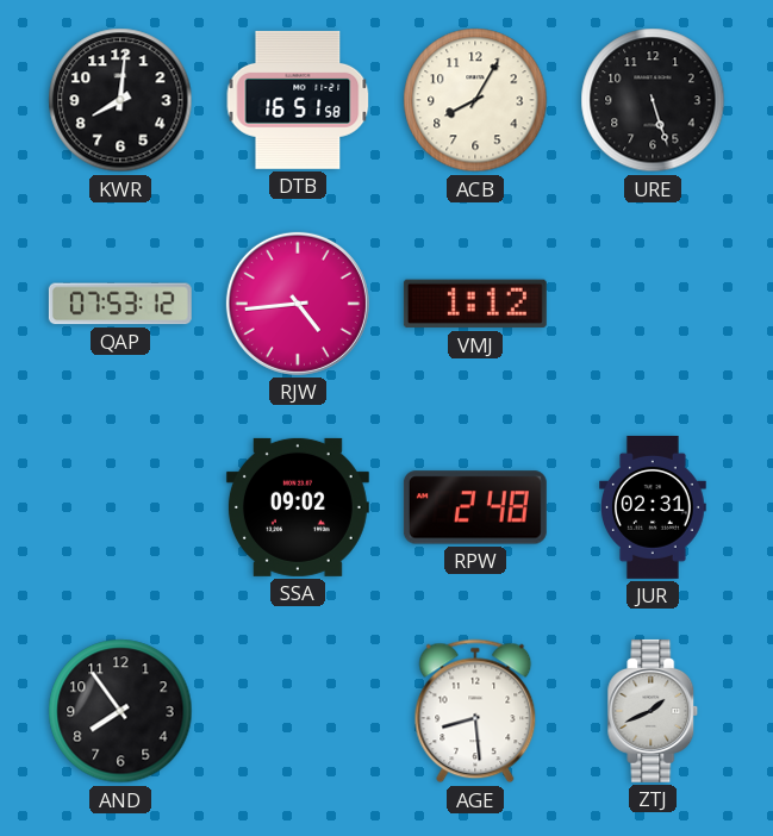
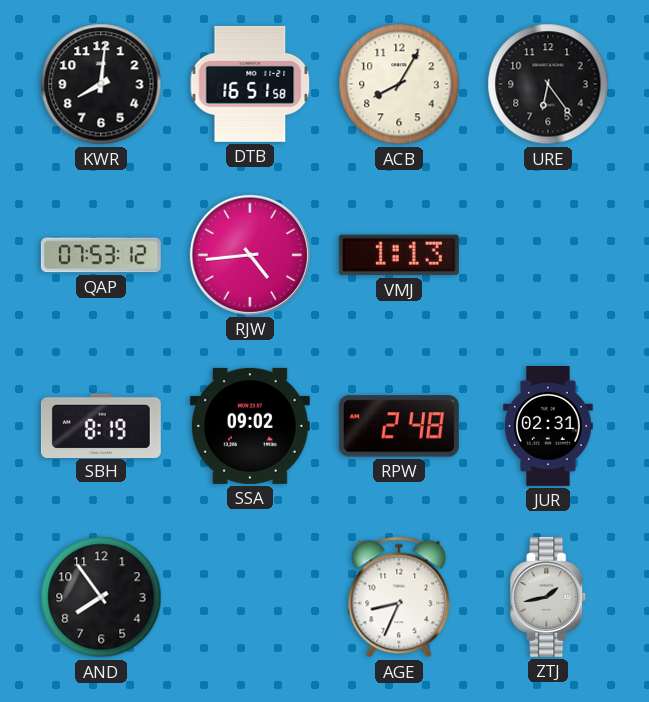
URE: 5:27 -> 6:24 (548, 84)
VMJ: 1:12 -> 1:13 (399, 255)
SBH: none -> 8:19 (101, 425)
AGE: 8:29 -> 8:34 (399, 597)
ZTJ: 1:41 -> 1:43 (548, 597)
